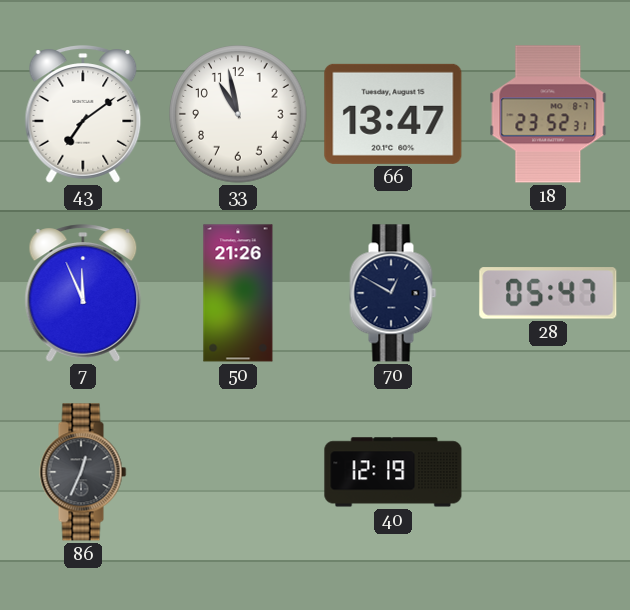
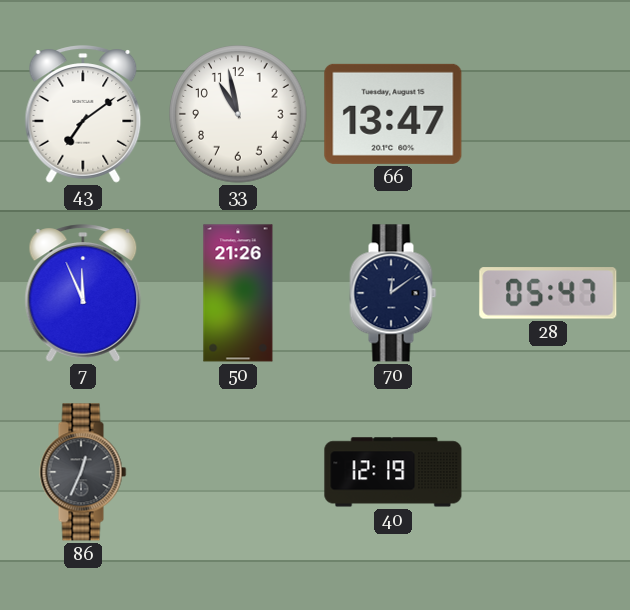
18: 23:52 -> none (548, 114)
70: 12:50 -> 12:09 (393, 293)
